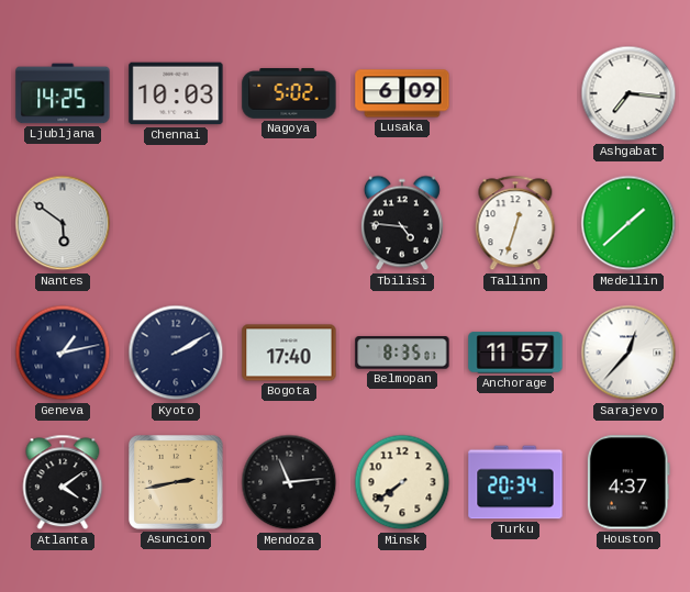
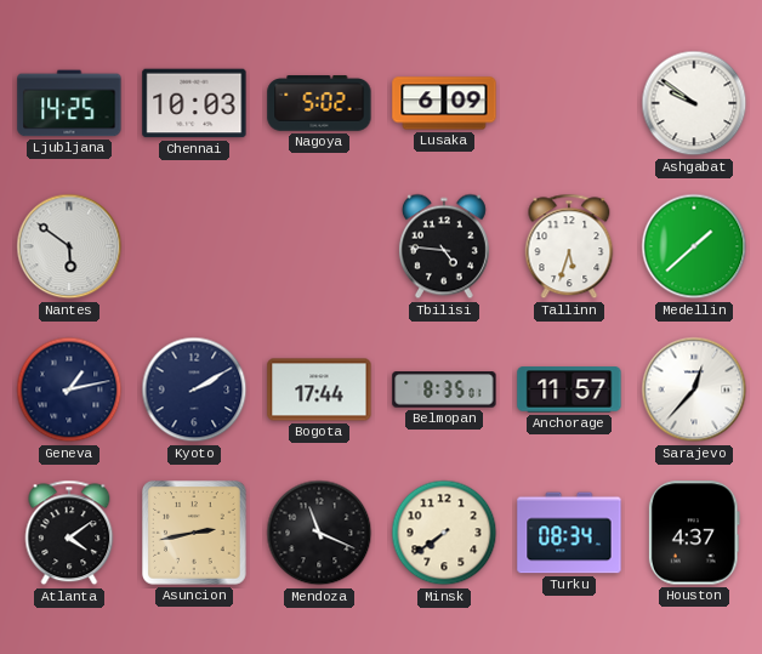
Ashgabat: 7:16 -> 9:51 (694, 103)
Tallinn: 12:33 -> 5:33 (569, 246)
Bogota: 17:40 -> 17:44 (319, 389)
Mendoza: 11:14 -> 11:19 (319, 533)
Turku: 20:34 -> 08:34 (569, 533)
